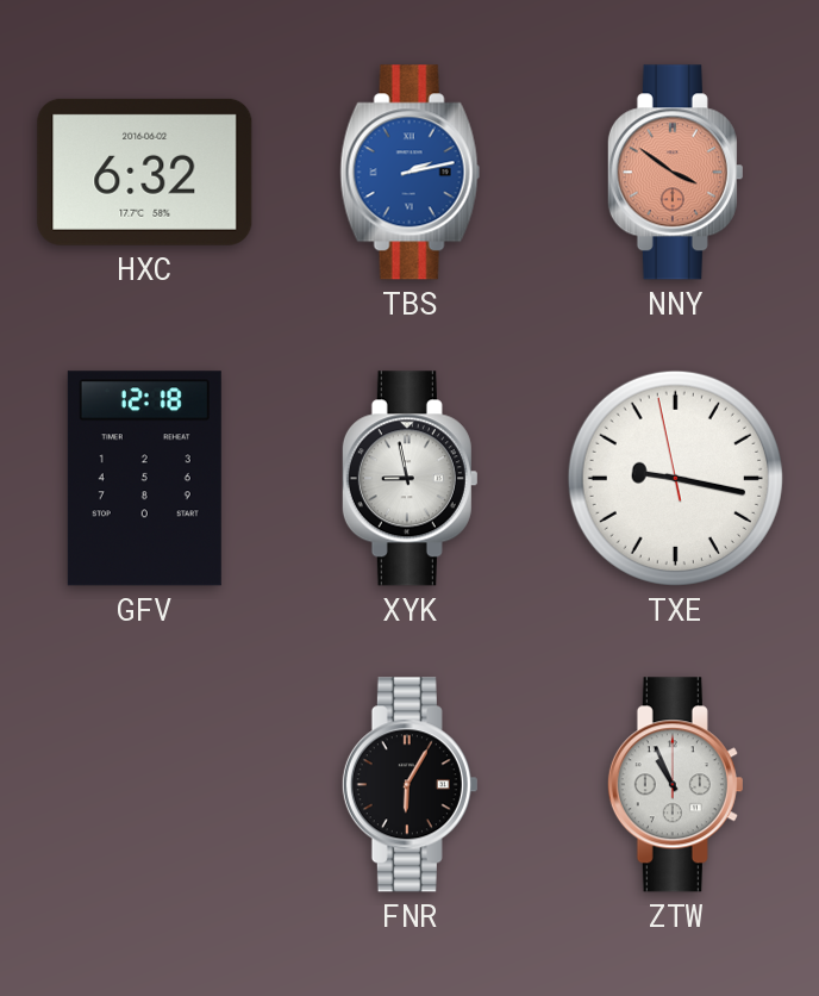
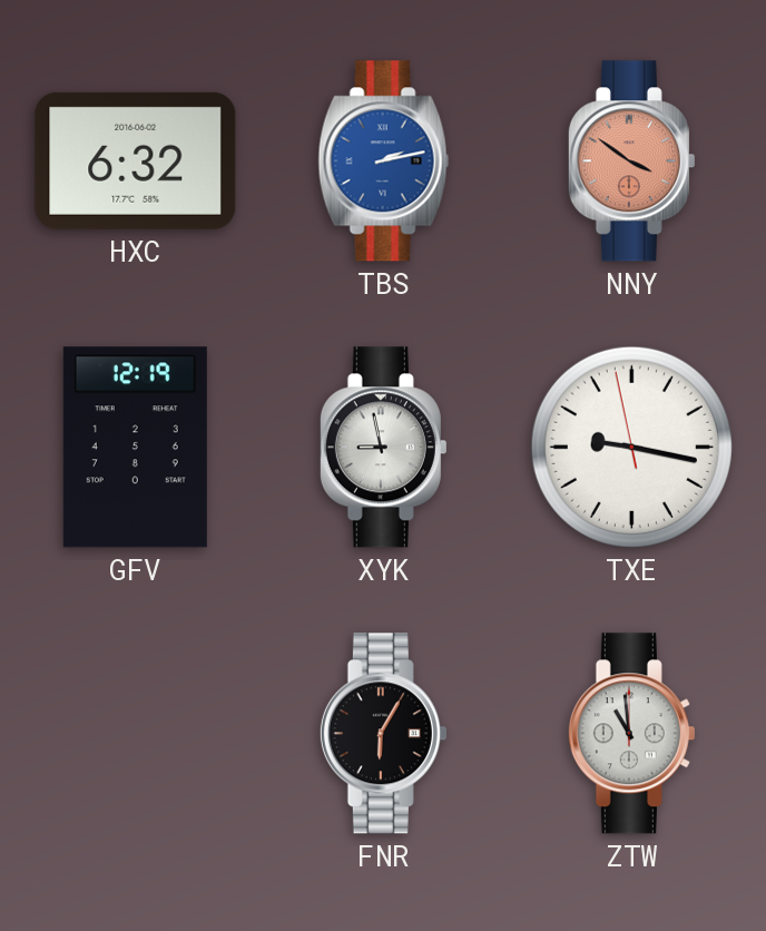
GFV: 12:18 -> 12:19 (135, 448)
ZTW: 10:56 -> 10:59 (631, 734)
